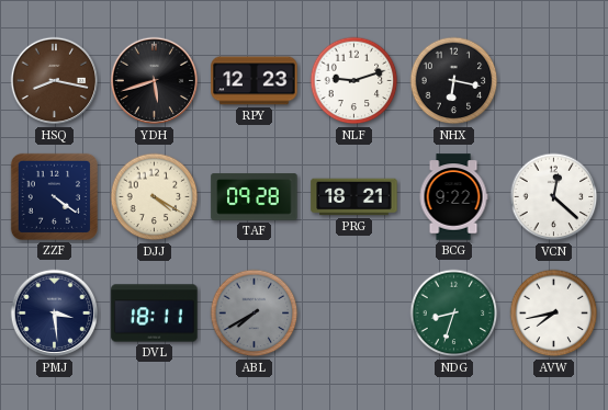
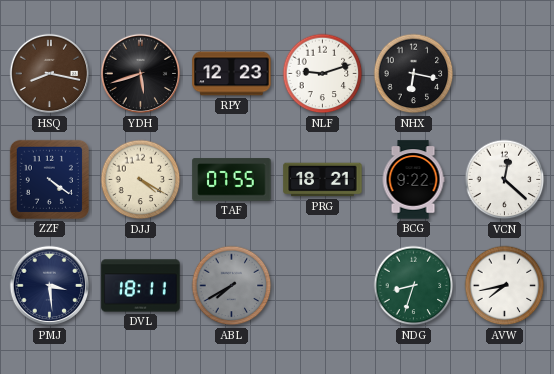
TAF: 09:28 -> 07:55 (232, 180)
